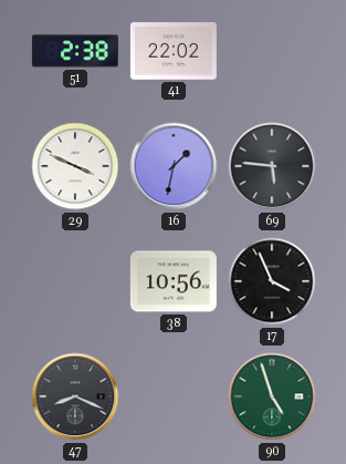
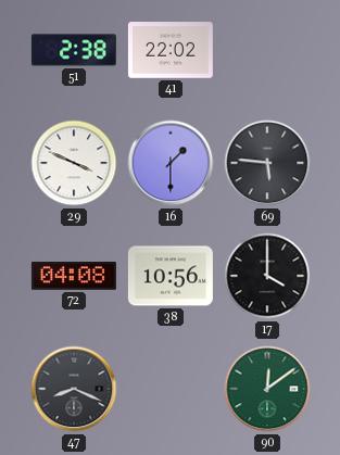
16: 1:32 -> 1:30 (171, 163)
72: none -> 04:08 (74, 277)
17: 3:56 -> 4:00 (267, 276)
90: 4:57 -> 12:09 (267, 389)
